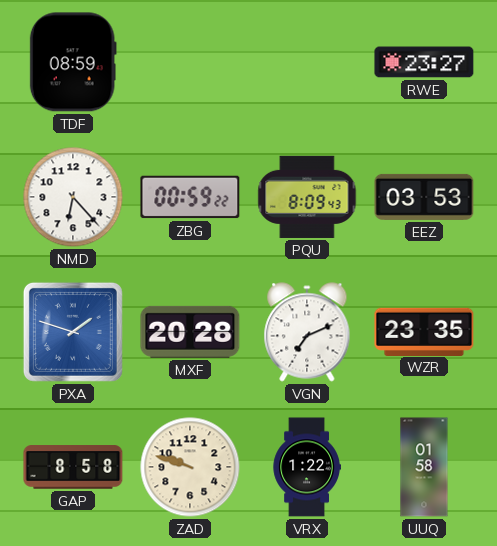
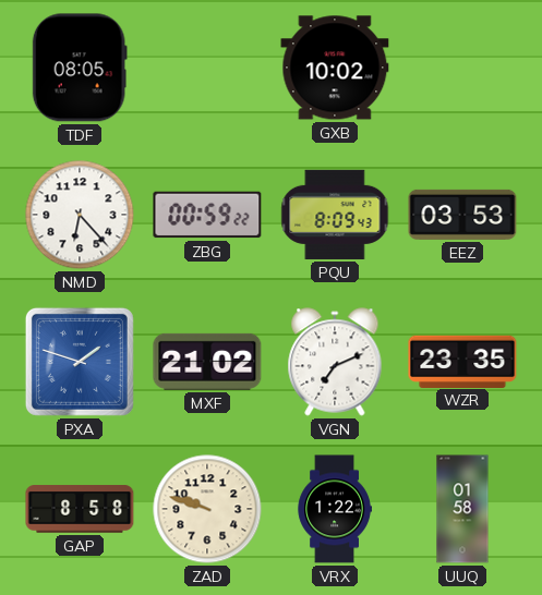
TDF: 08:59 -> 08:05 (80, 68)
GXB: none -> 10:02 (335, 68)
RWE: 23:27 -> none (424, 62)
MXF: 20:28 -> 21:02 (207, 362)
